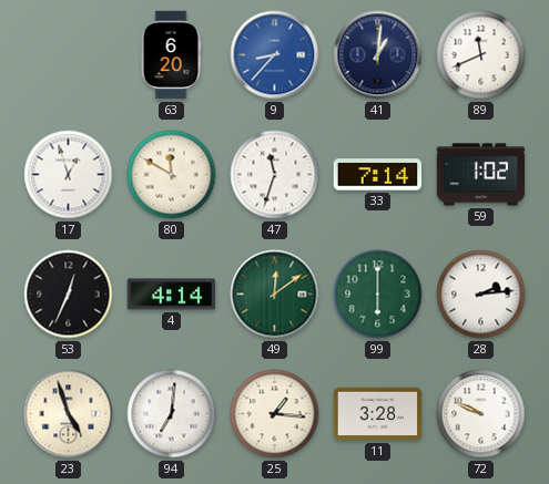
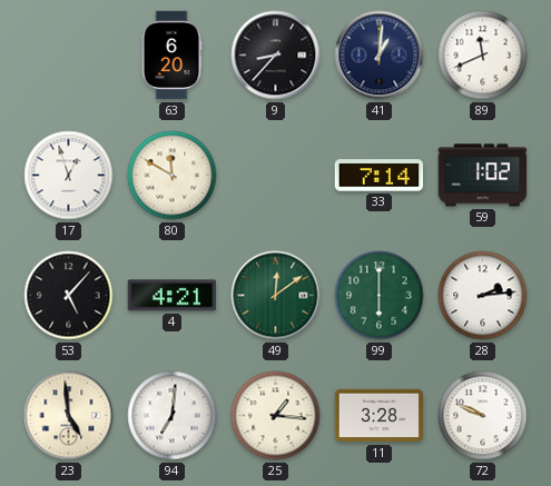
9 dial: blue -> black (276, 56)
47: 11:33 -> none (275, 175)
53: 12:34 -> 5:07 (69, 296)
4: 4:14 -> 4:21 (173, 296)
23: 4:57 -> 4:59 (69, 416)
